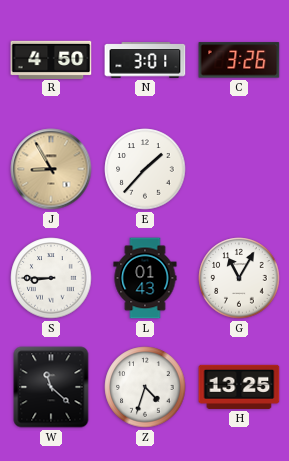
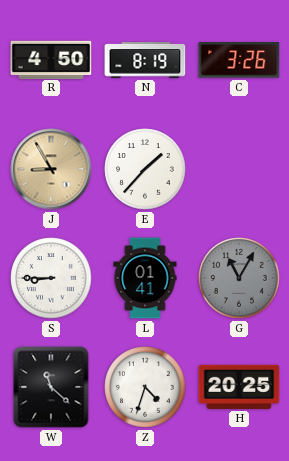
N: 3:01 -> 8:19 (145, 60)
L: 01:43 -> 01:41 (145, 278)
G dial: white -> grey (239, 278)
H: 13:25 -> 20:25 (239, 387)
